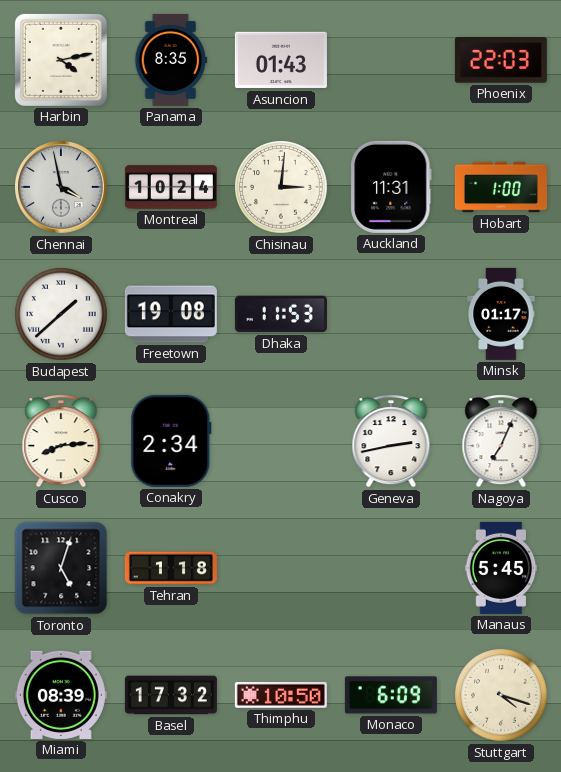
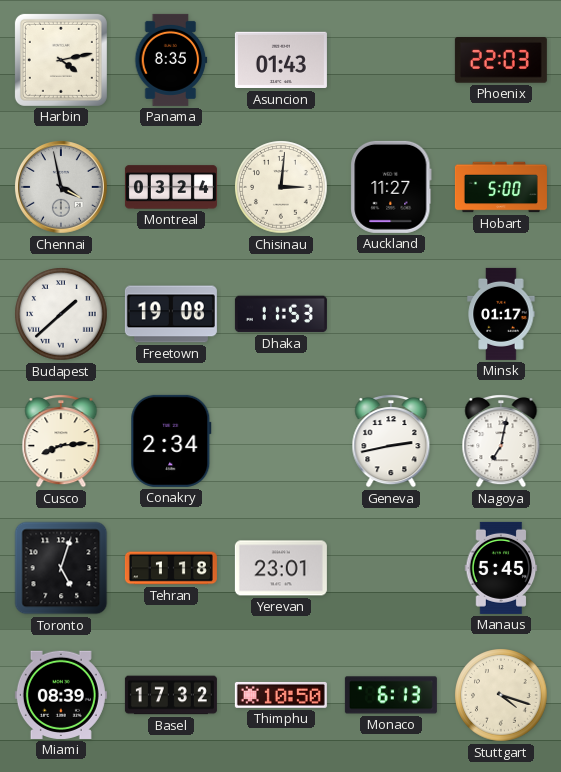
Montreal: 10:24 -> 03:24 (171, 187)
Auckland: 11:31 -> 11:27 (391, 187)
Hobart: 1:00 -> 5:00 (501, 187)
Nagoya: 7:04 -> 7:02 (501, 441)
Yerevan: none -> 23:01 (281, 568)
Monaco: 6:09 -> 6:13 (391, 695)
